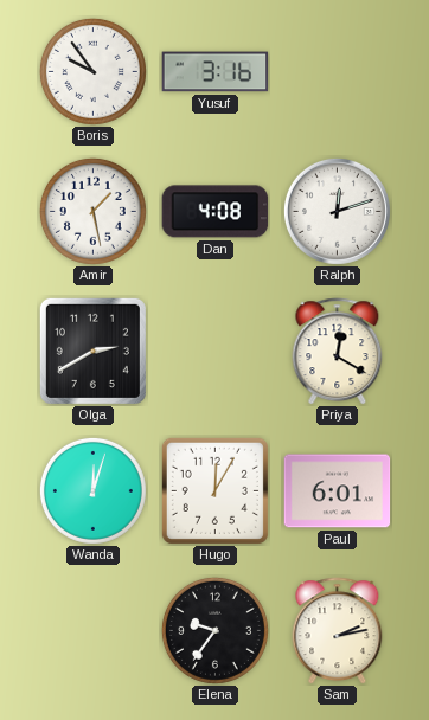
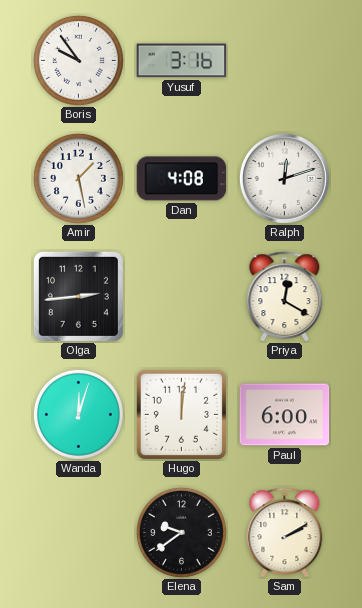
Olga: 2:40 -> 2:44 (78, 296)
Hugo: 12:05 -> 12:01 (181, 414)
Paul: 6:01 -> 6:00 (285, 415)
Elena: 9:36 -> 9:39 (181, 532)
Sam: 2:13 -> 2:10 (285, 533)
